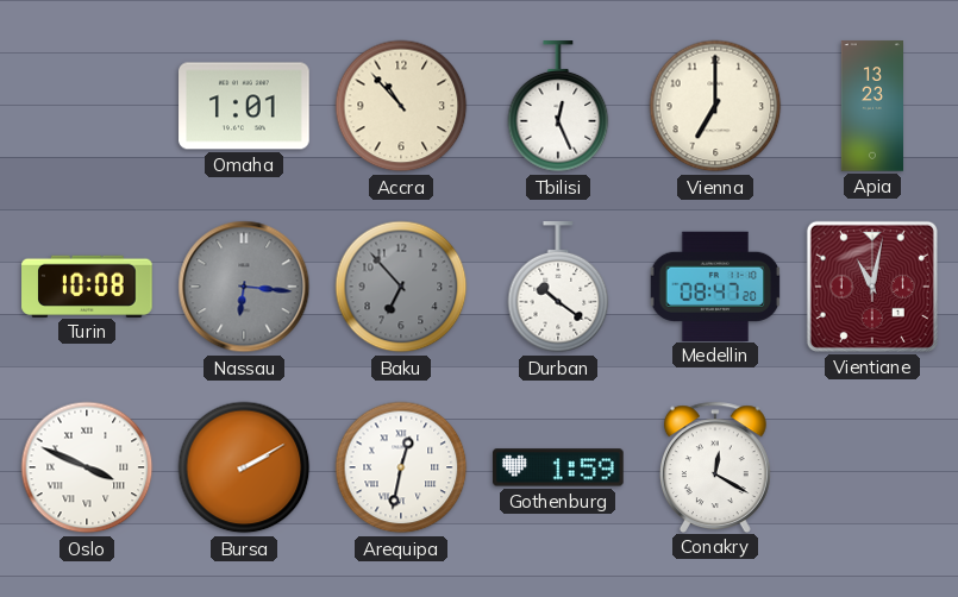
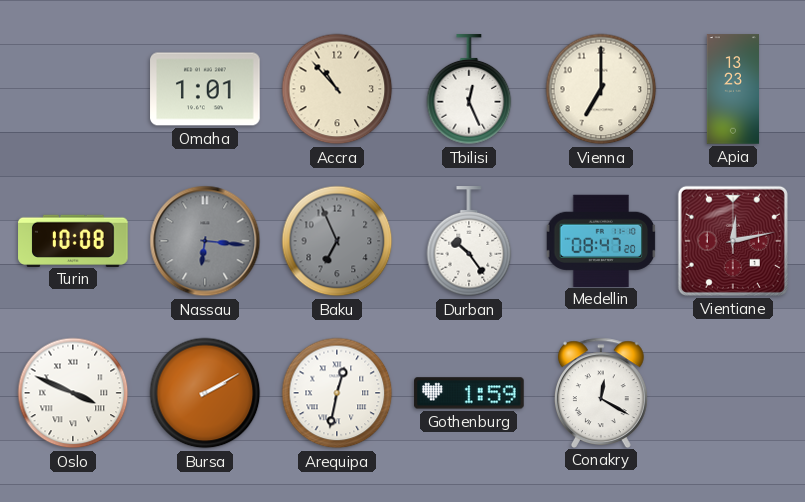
Baku: 6:53 -> 6:56 (337, 241)
Durban: 10:21 -> 10:24 (469, 242)
Vientiane: 11:02 -> 12:13 (733, 241)
